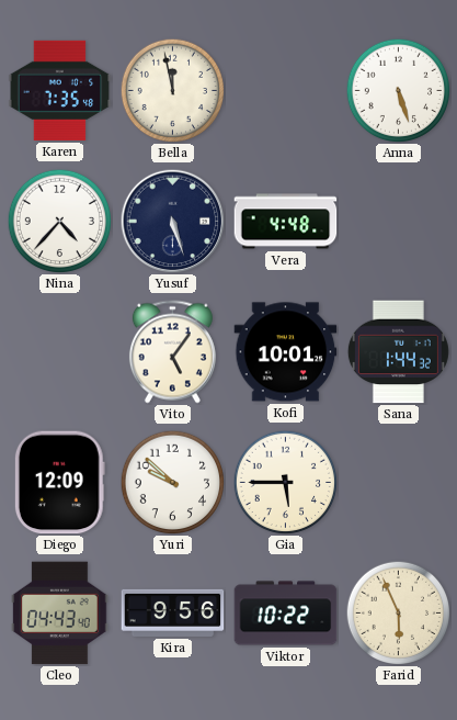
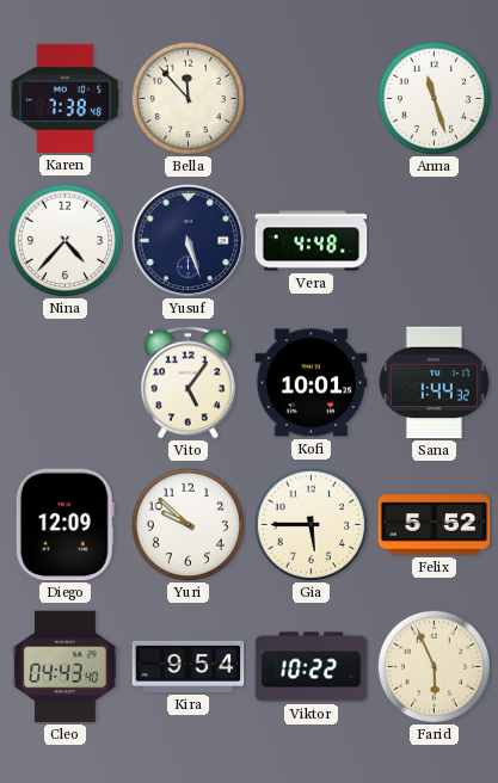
Karen: 7:35 -> 7:38 (66, 98)
Bella: 11:58 -> 11:53 (187, 98)
Anna: 5:27 -> 11:27 (434, 98)
Felix: none -> 5:52 (435, 525)
Kira: 9:56 -> 9:54 (189, 666)
